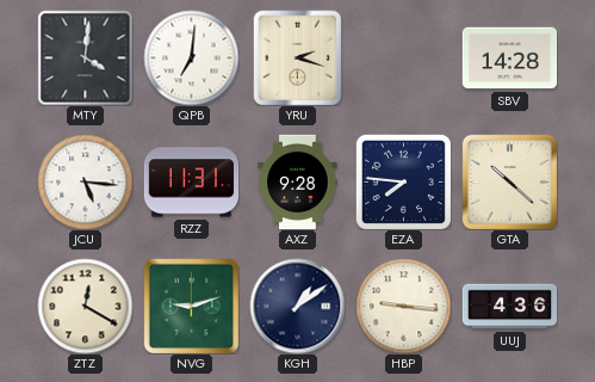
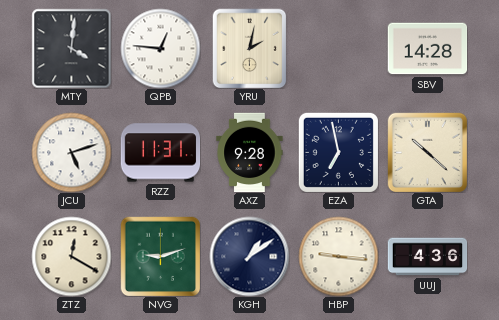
QPB: 7:01 -> 12:46 (160, 48)
YRU: 2:18 -> 2:02 (250, 48)
JCU: 5:16 -> 5:12 (71, 152)
EZA: 7:46 -> 6:58 (338, 152)
